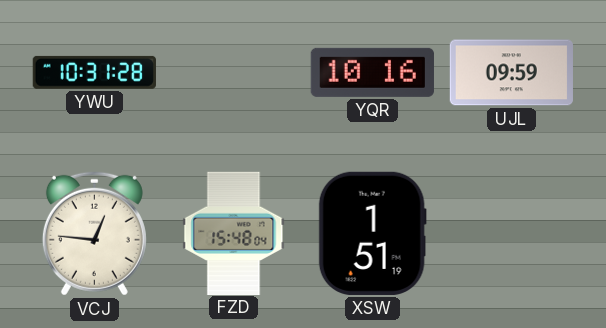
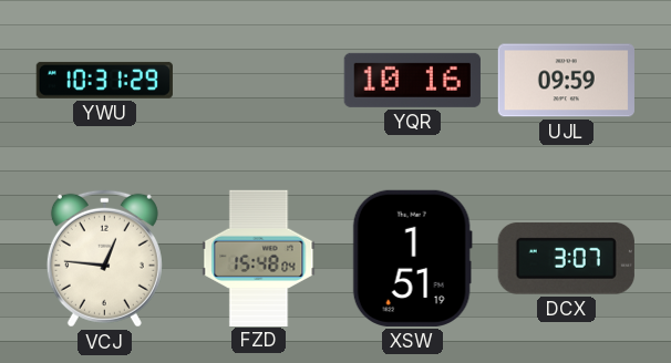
YWU: 10:31:28 -> 10:31:29 (104, 80)
DCX: none -> 3:07 (566, 258)
